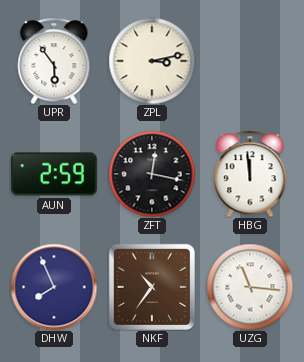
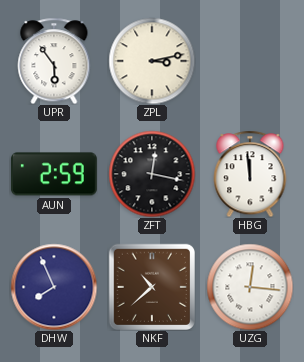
NKF: 10:36 -> 10:38 (151, 286)
UZG: 11:16 -> 12:16 (250, 287)
